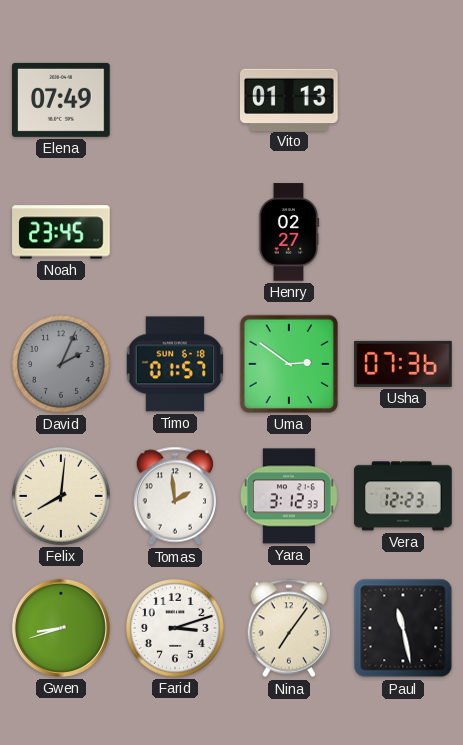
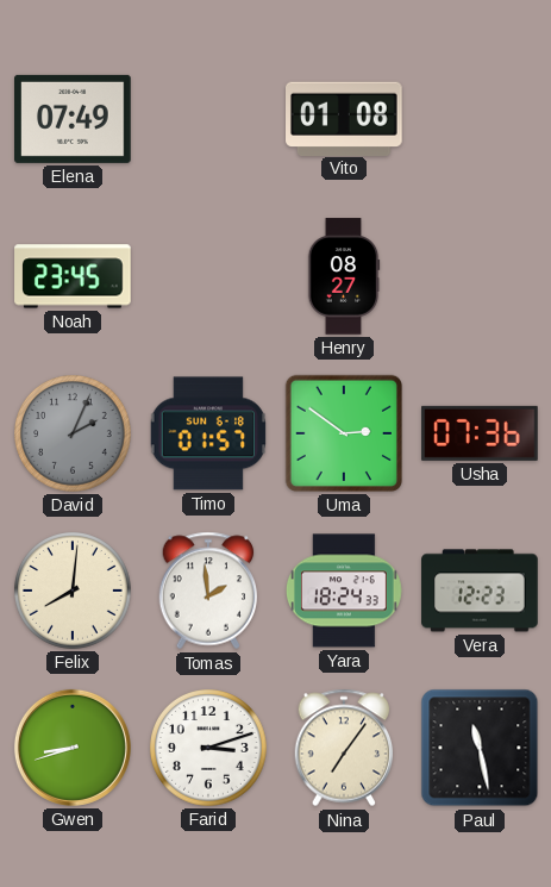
Vito: 01:13 -> 01:08 (345, 118)
Henry: 02:27 -> 08:27 (344, 276)
Yara: 3:12 -> 18:24 (345, 591)
